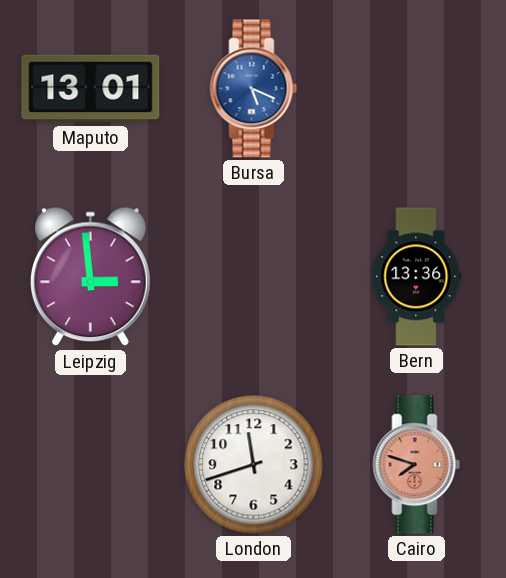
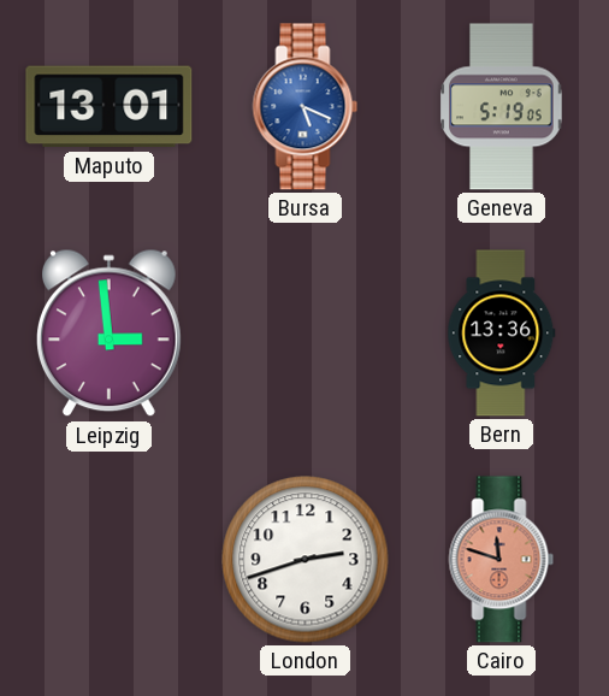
Geneva: none -> 5:19 (502, 107)
London: 11:42 -> 2:42 (306, 560)
Cairo: 7:48 -> 11:48 (502, 560)
